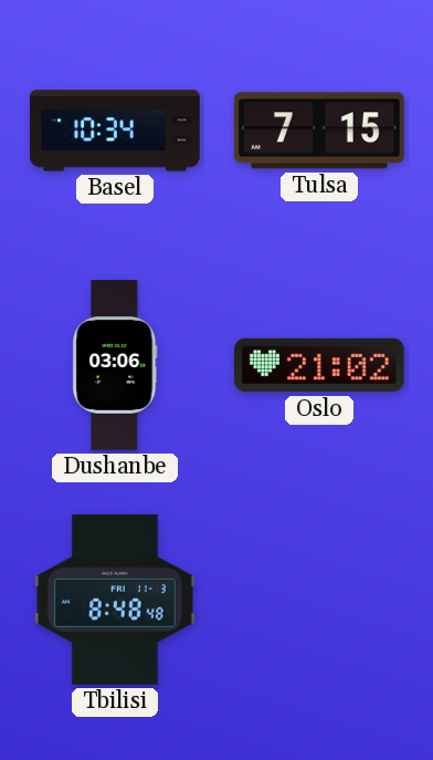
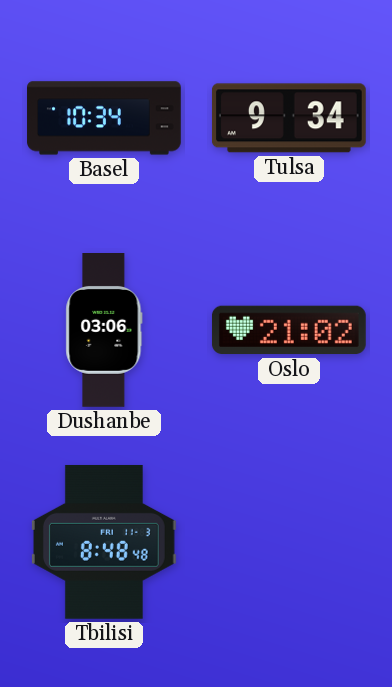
Tulsa: 7:15 -> 9:34 (289, 118)
